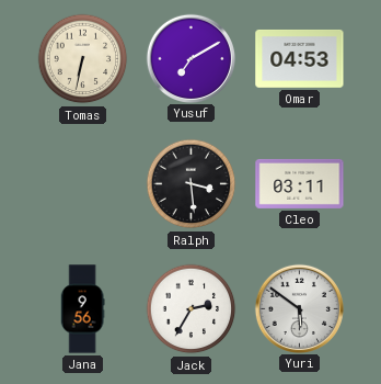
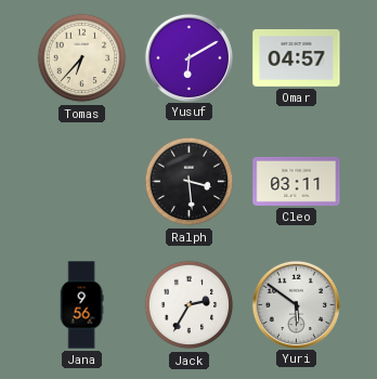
Tomas: 6:32 -> 6:37 (82, 58)
Yusuf: 7:10 -> 6:10 (188, 57)
Omar: 04:53 -> 04:57 (297, 57)
